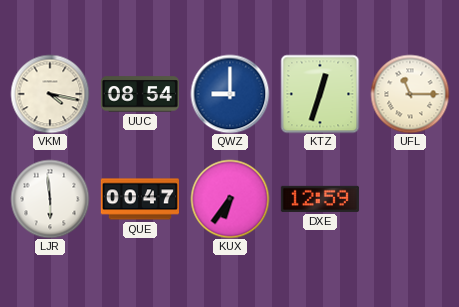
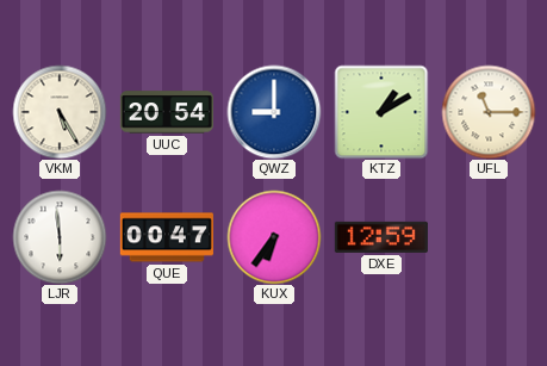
VKM: 4:17 -> 5:25 (60, 112)
UUC: 08:54 -> 20:54 (167, 112)
KTZ: 12:33 -> 1:10 (381, 112)
